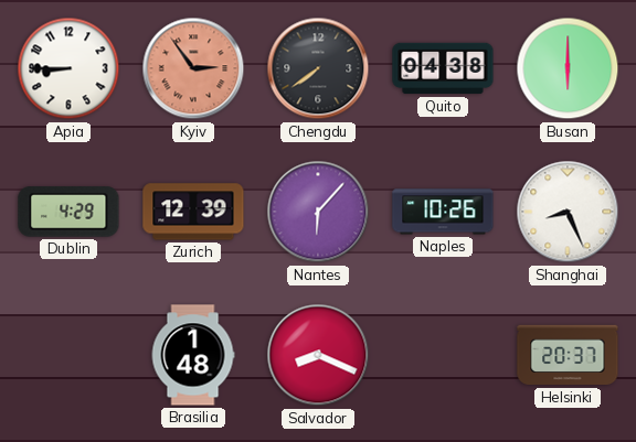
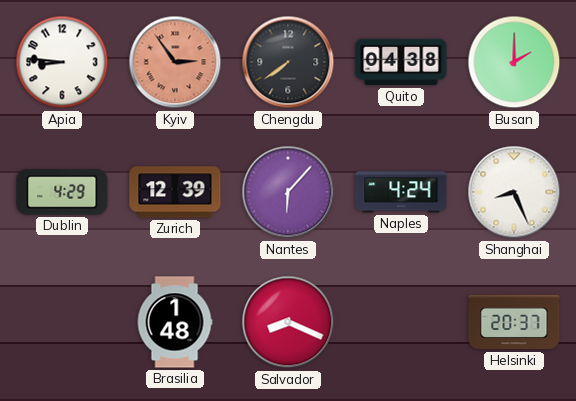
Apia: 8:45 -> 8:46 (62, 62)
Busan: 6:00 -> 2:00 (514, 62)
Naples: 10:26 -> 4:24 (401, 192)
